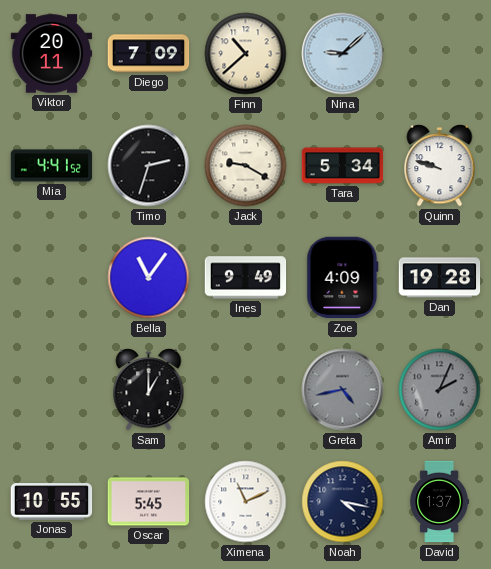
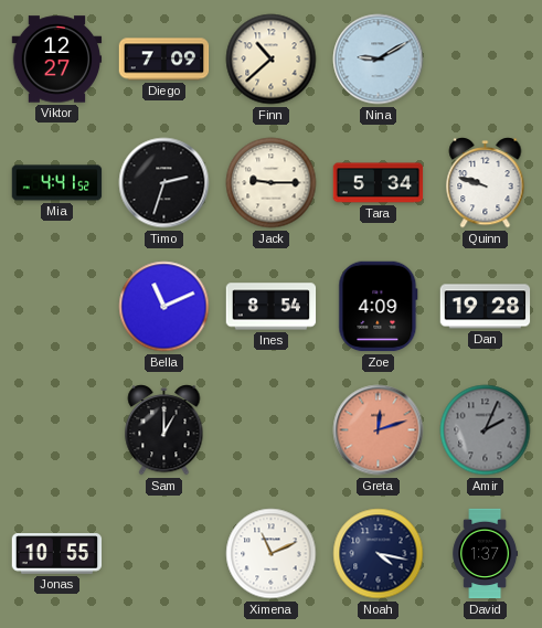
Viktor: 20:11 -> 12:27 (57, 60)
Nina: 9:08 -> 9:10 (379, 60)
Jack: 9:20 -> 9:15 (272, 183)
Bella: 11:06 -> 11:11 (164, 307)
Ines: 9:49 -> 8:54 (272, 307)
Greta: 4:43 -> 12:12 (379, 430)
Greta dial: grey -> salmon (379, 430)
Oscar: 5:45 -> none (149, 502)
